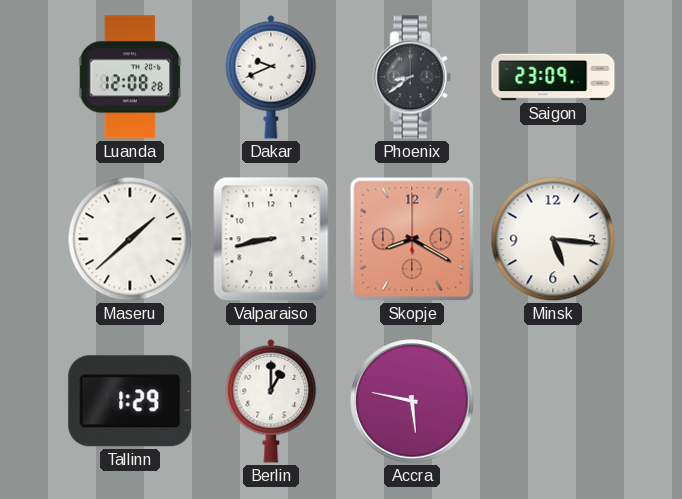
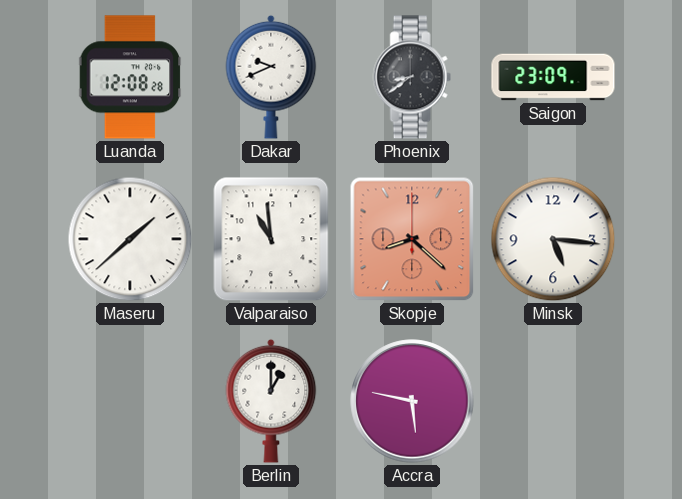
Valparaiso: 8:43 -> 10:59 (271, 239)
Skopje: 8:20 -> 8:22 (412, 239)
Tallinn: 1:29 -> none (130, 401)
